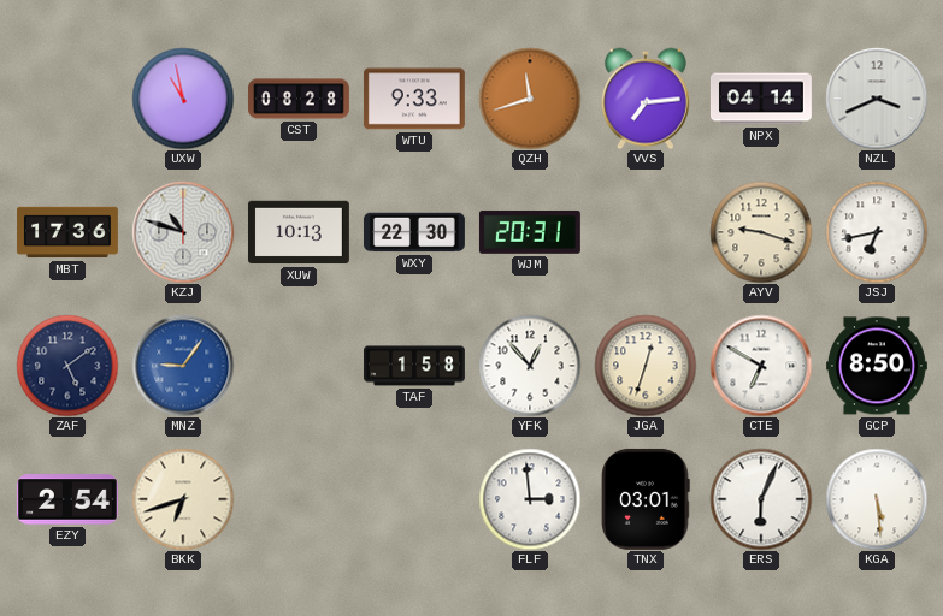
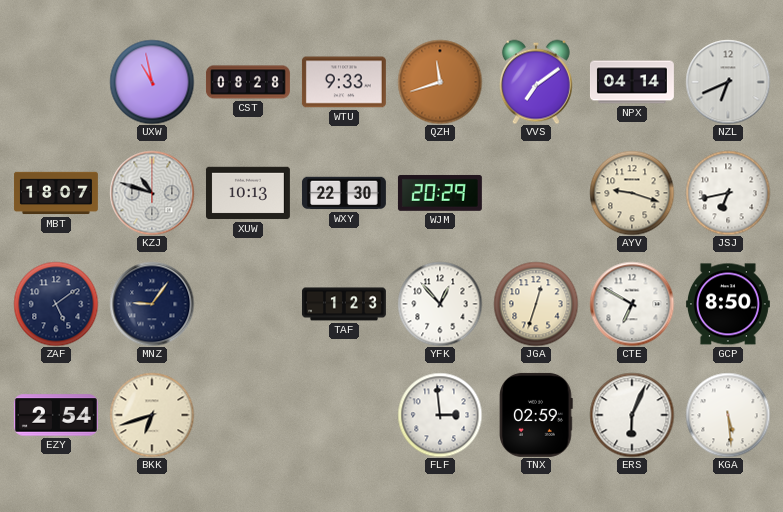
VVS: 7:14 -> 7:09 (536, 82)
NZL: 3:41 -> 6:41 (728, 82)
MBT: 17:36 -> 18:07 (56, 193)
WJM: 20:31 -> 20:29 (440, 193)
MNZ dial: blue -> navy (152, 304)
TAF: 1:58 -> 1:23 (344, 304)
TNX: 03:01 -> 02:59 (536, 415)
